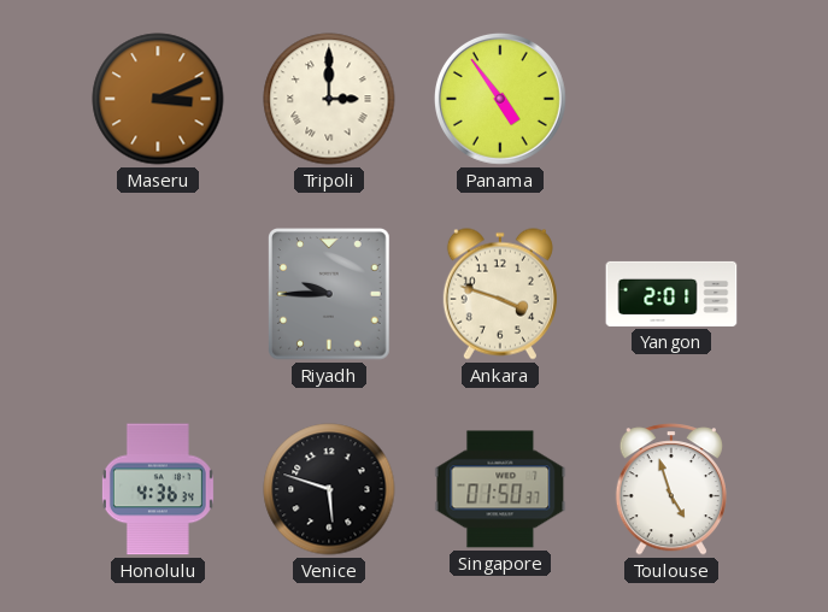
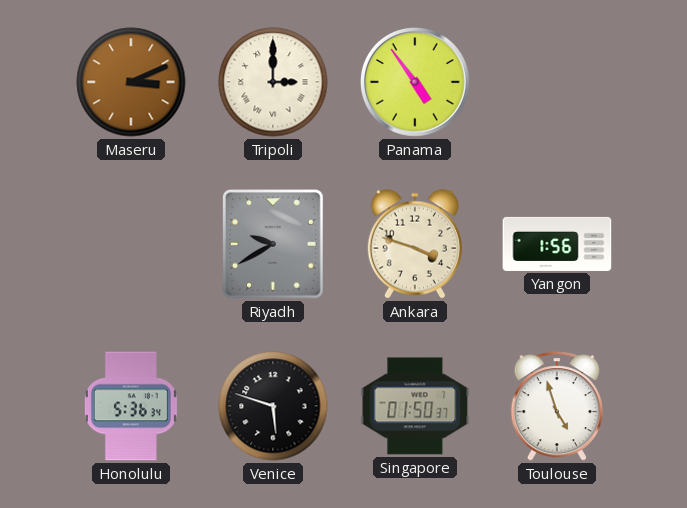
Riyadh: 9:45 -> 9:40 (274, 245)
Yangon: 2:01 -> 1:56 (557, 244)
Honolulu: 4:36 -> 5:36 (131, 406)
